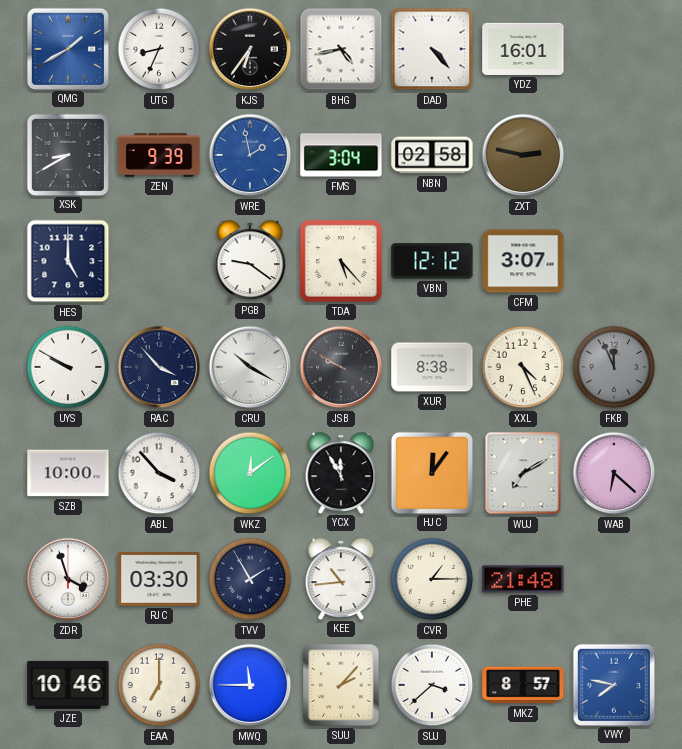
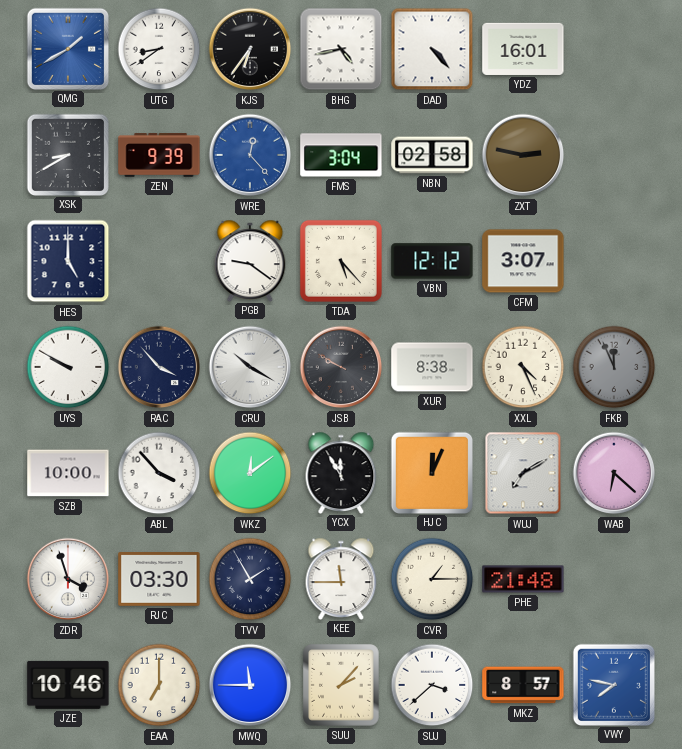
UTG: 8:34 -> 8:39 (159, 49)
WRE: 1:58 -> 12:23 (250, 155)
HJC: 12:06 -> 12:04 (431, 472)
KEE: 10:44 -> 11:45 (341, 578)
